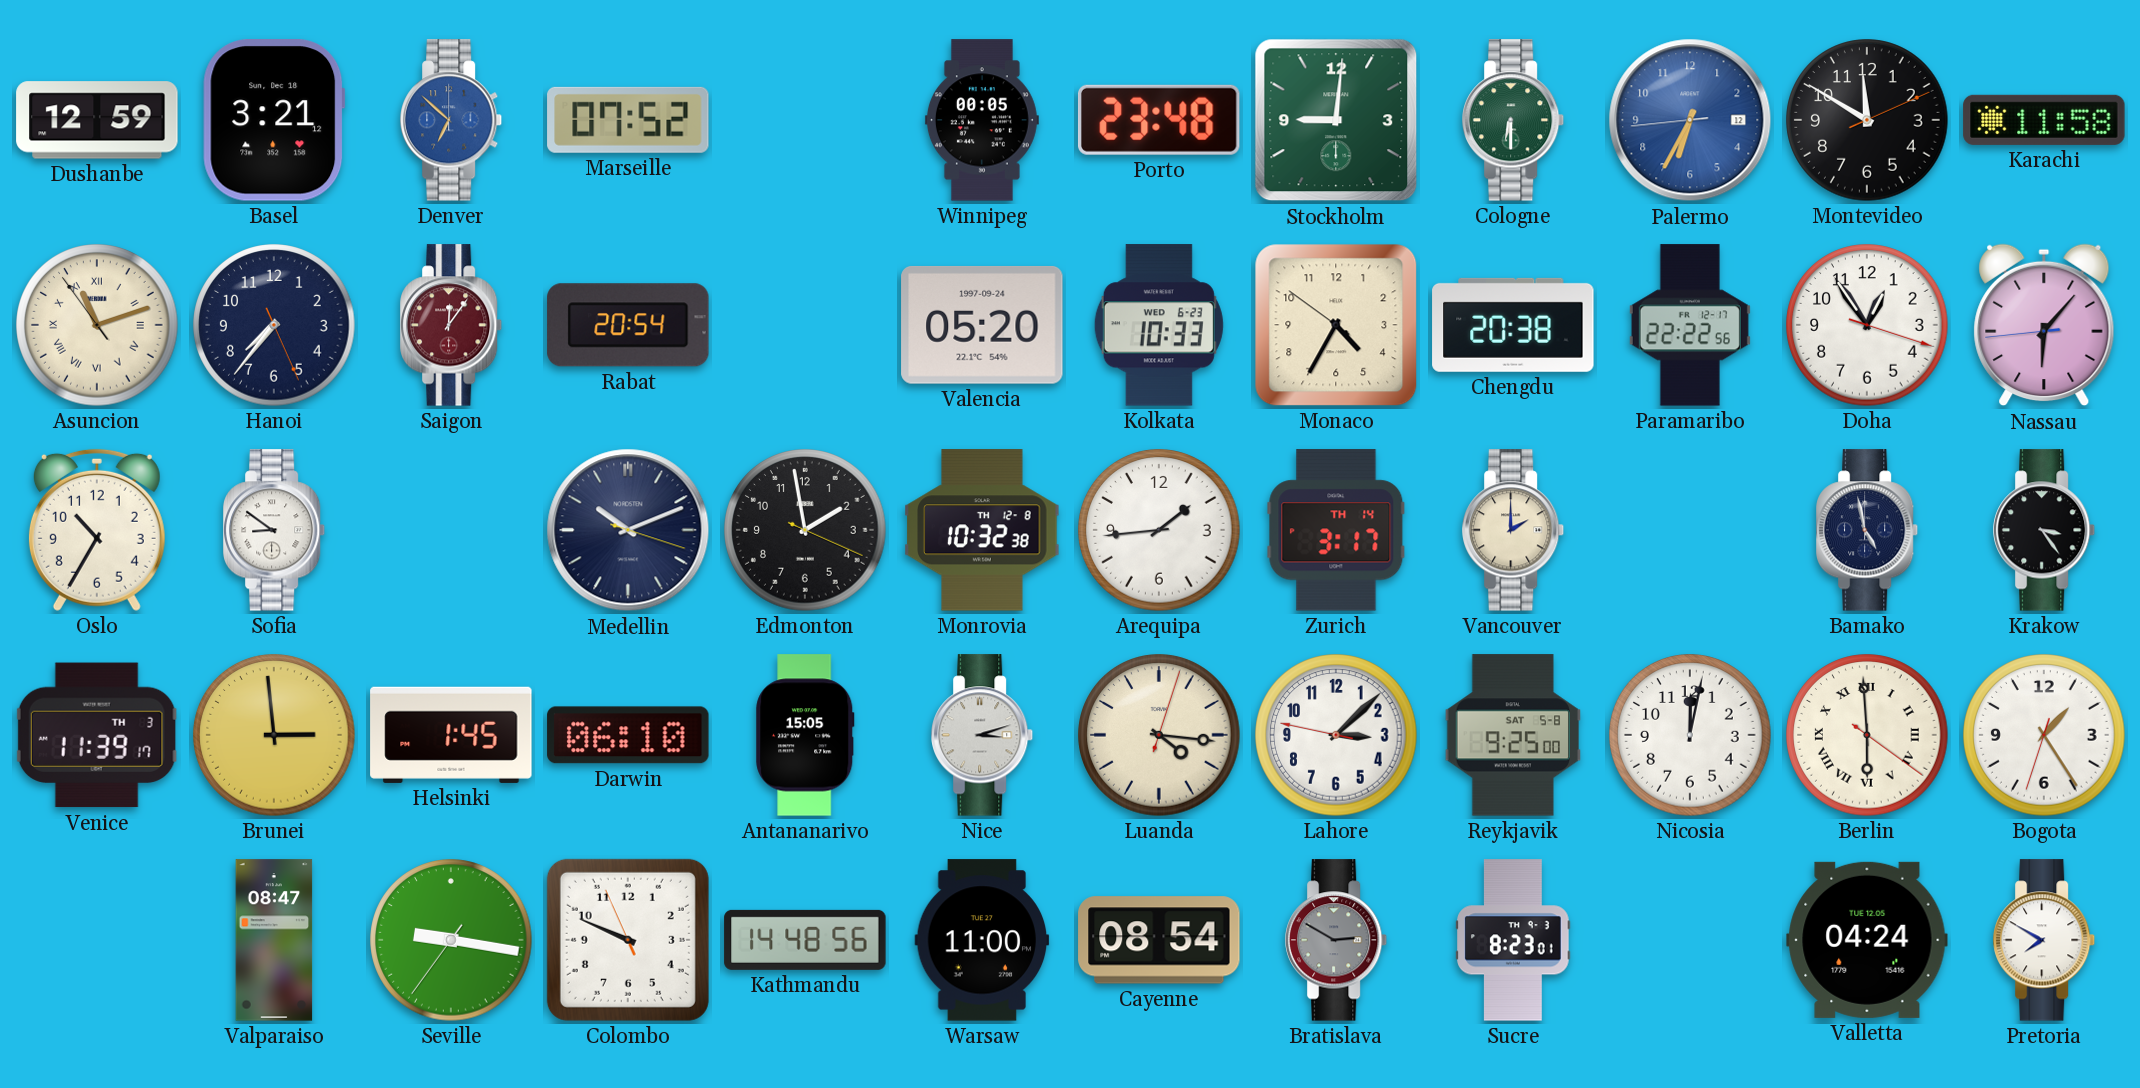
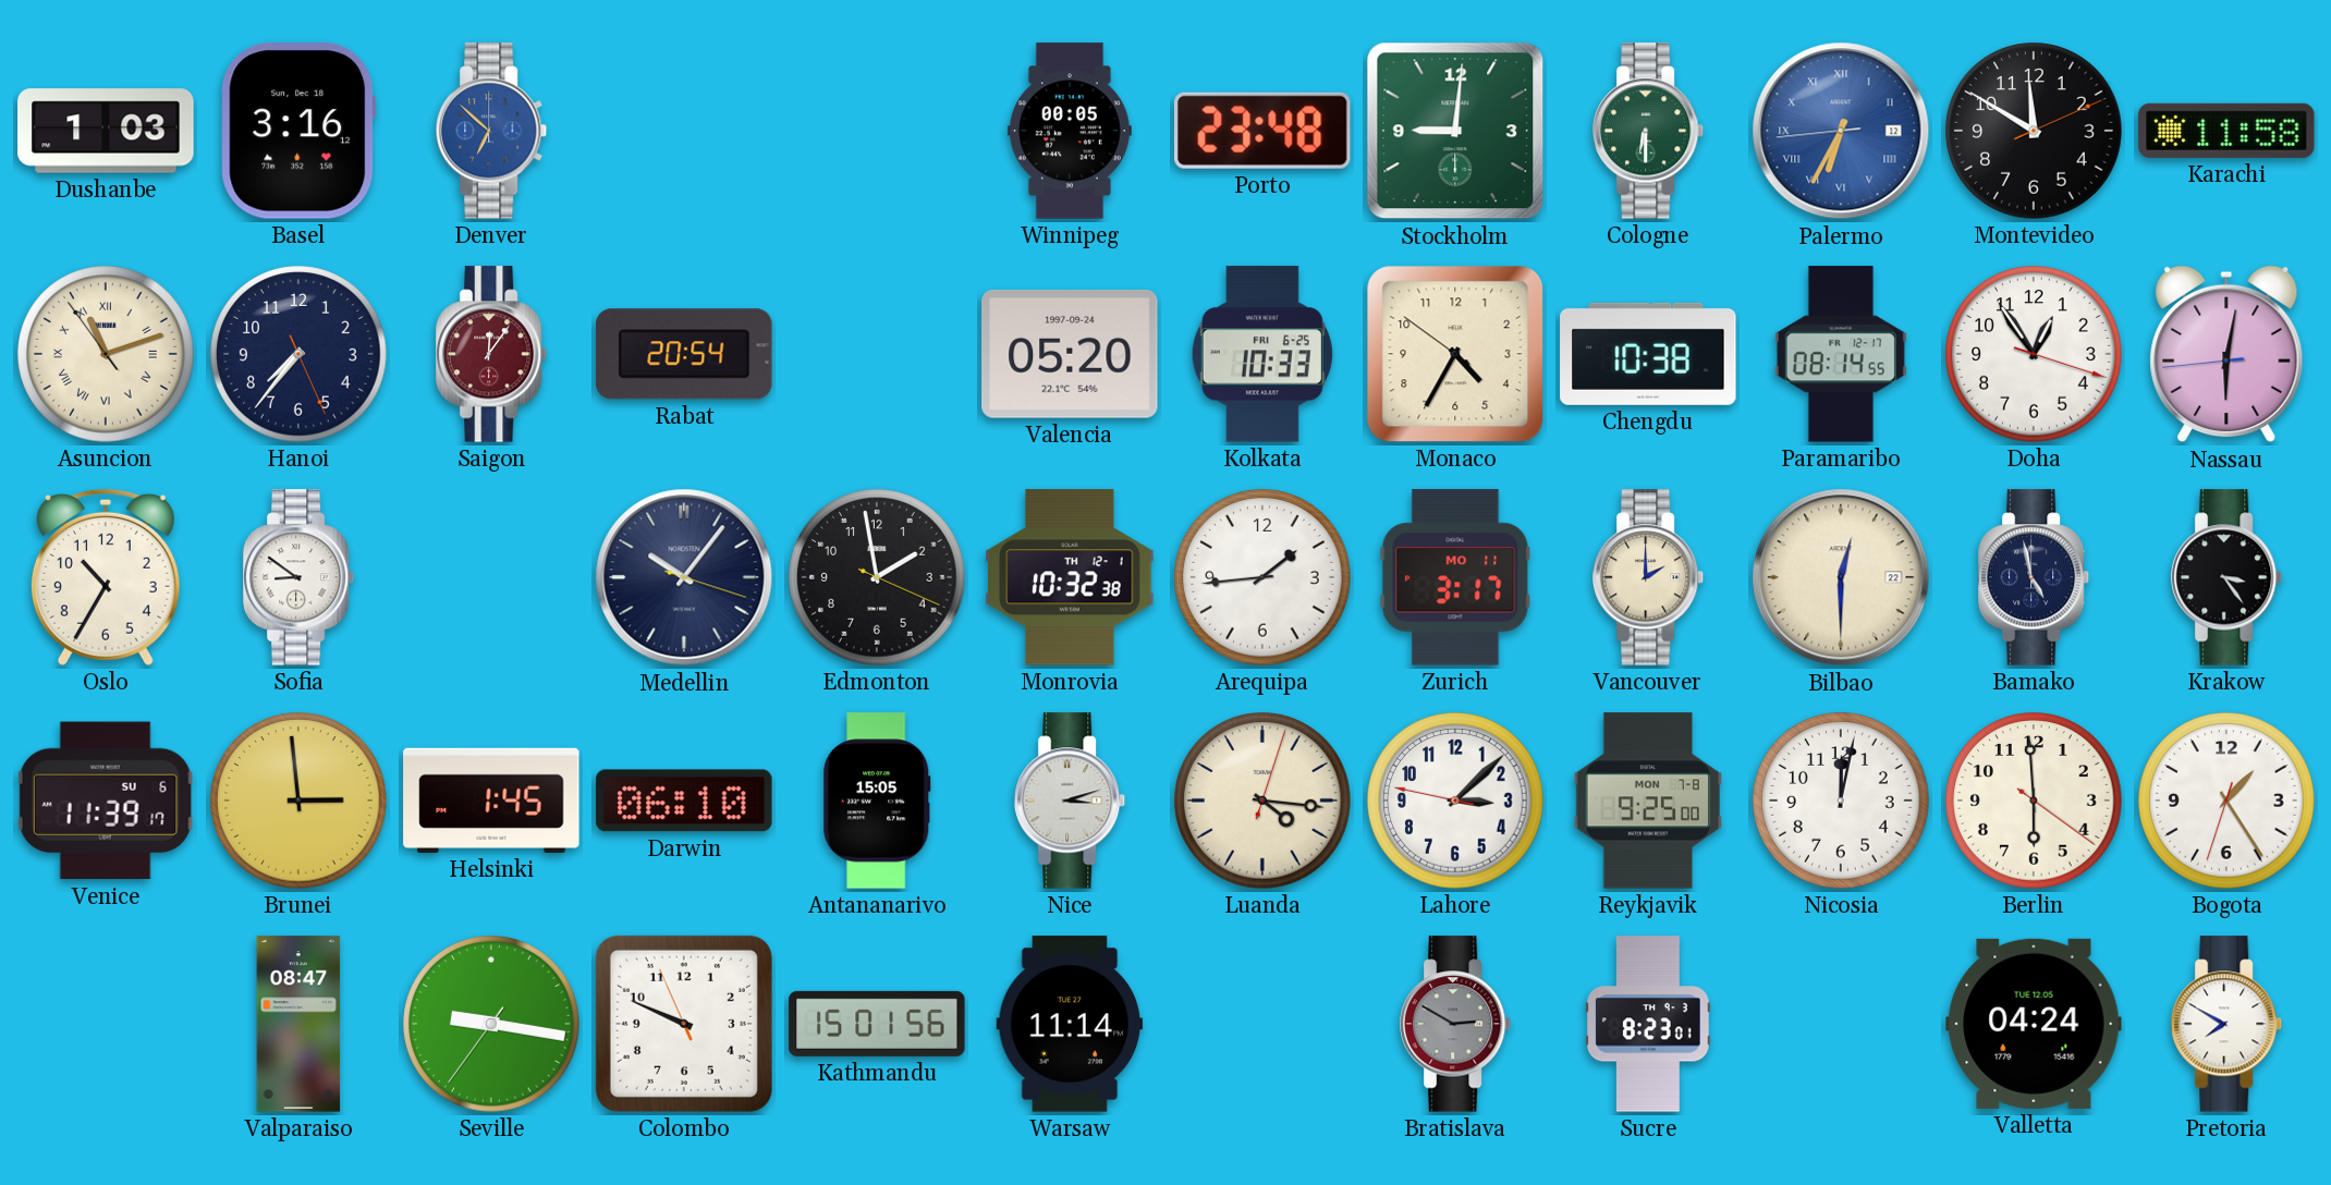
Dushanbe: 12:59 -> 1:03 (106, 131)
Basel: 3:21 -> 3:16 (298, 131)
Marseille: 07:52 -> none (628, 120)
Palermo numerals: Arabic -> Roman (1841, 131)
Kolkata date: WED 6-23 -> FRI 6-25 (1262, 354)
Chengdu: 20:38 -> 10:38 (1648, 354)
Paramaribo: 22:22 -> 08:14 (1841, 354)
Nassau: 6:06 -> 6:01 (2226, 354)
Medellin: 10:11 -> 10:06 (684, 577)
Monrovia date: TH 12-8 -> TH 12-1 (1070, 577)
Zurich date: TH 14 -> MO 11 (1455, 577)
Bilbao: none -> 12:30 (1841, 577)
Venice date: TH 3 -> SU 6 (106, 801)
Reykjavik date: SAT 5-8 -> MON 7-8 (1647, 801)
Berlin numerals: Roman -> Arabic (2034, 801)
Kathmandu: 14:48 -> 15:01 (877, 1024)
Warsaw: 11:00 -> 11:14 (1070, 1024)
Cayenne: 08:54 -> none (1159, 940)
